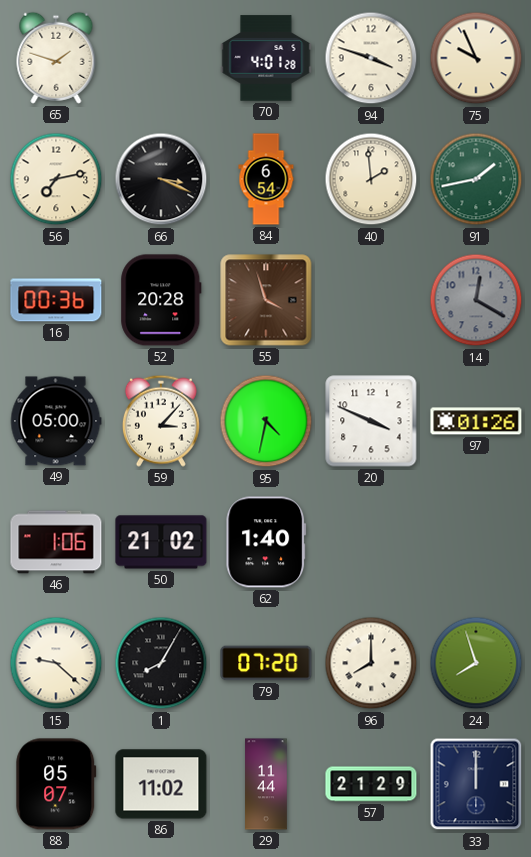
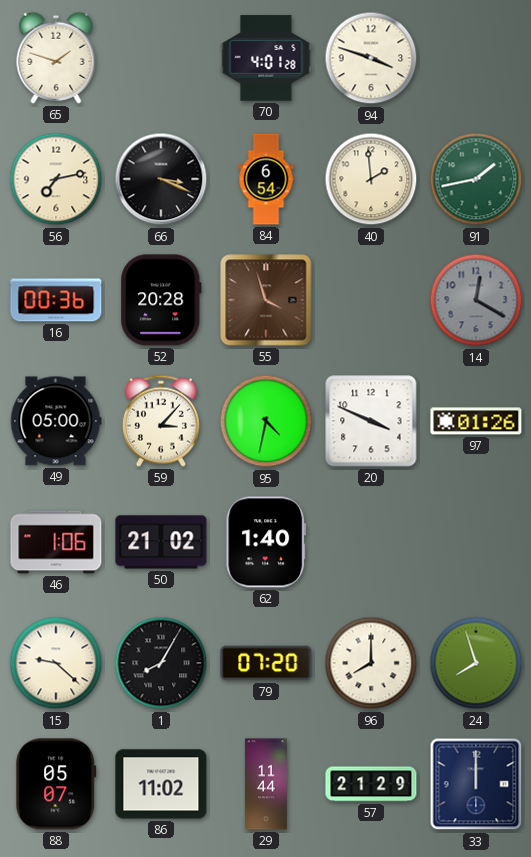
75: 9:56 -> none (476, 58)
